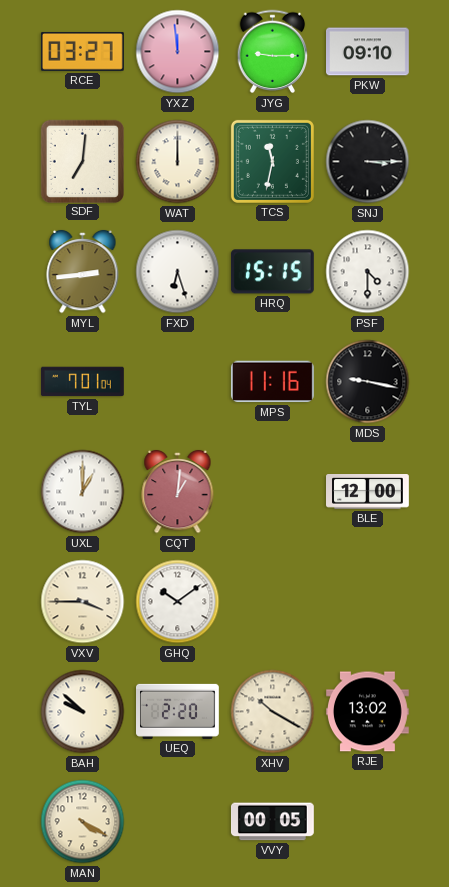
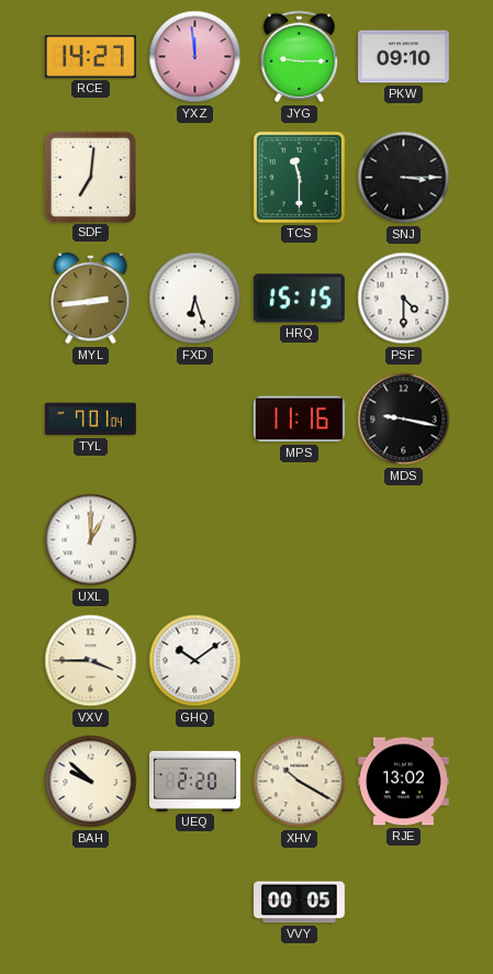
RCE: 03:27 -> 14:27 (90, 56)
WAT: 12:00 -> none (178, 162)
TCS: 11:32 -> 11:30 (299, 177)
CQT: 1:01 -> none (178, 492)
BLE: 12:00 -> none (368, 492)
MAN: 4:20 -> none (83, 822)
